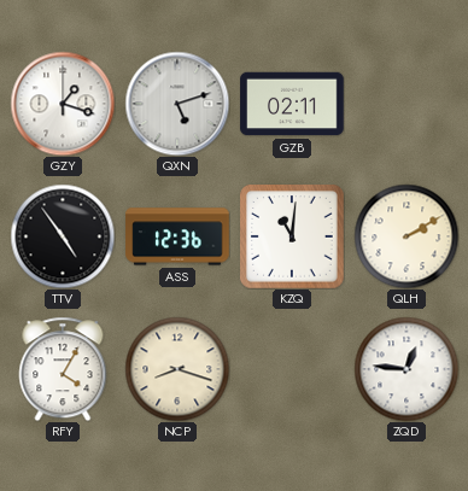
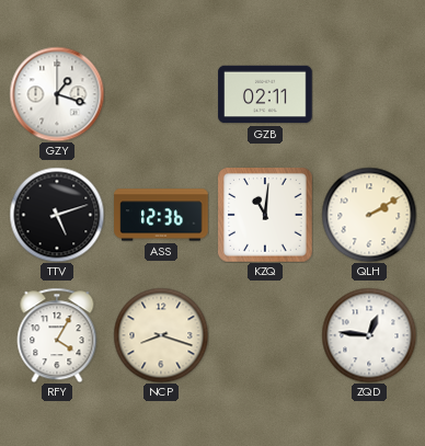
QXN: 5:12 -> none (177, 104)
TTV: 4:54 -> 5:12 (57, 215)
